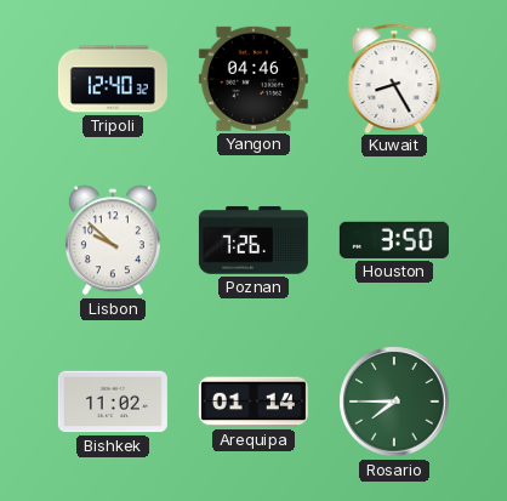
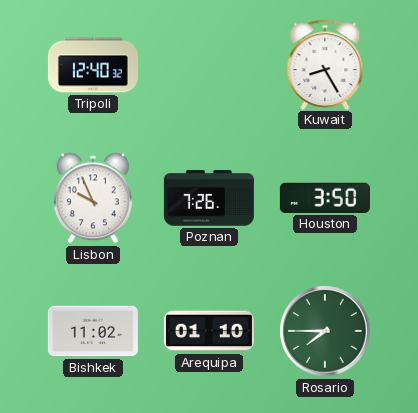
Yangon: 04:46 -> none (253, 79)
Lisbon: 9:52 -> 9:56 (93, 198)
Arequipa: 01:14 -> 01:10 (209, 331)
